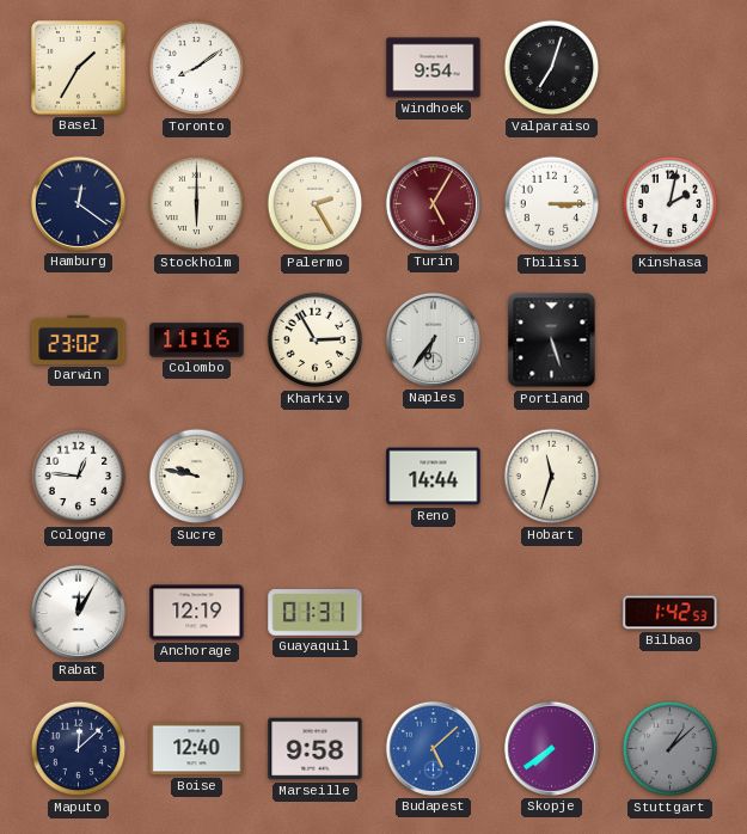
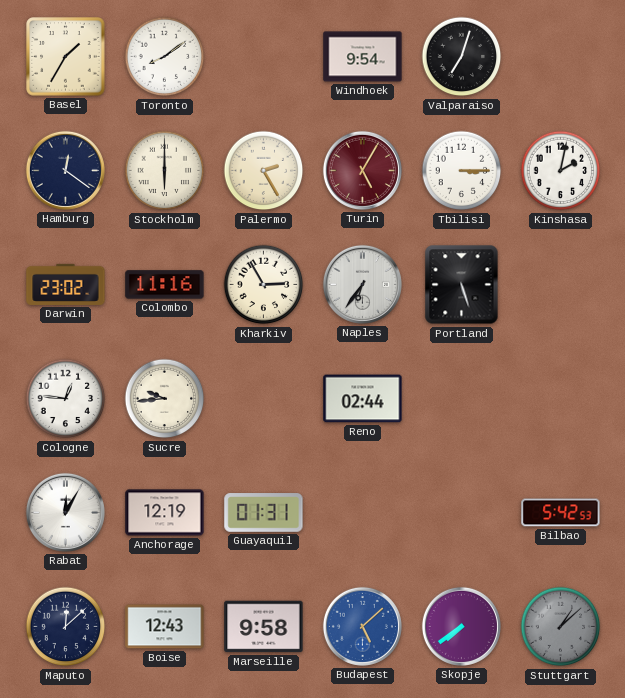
Sucre: 9:47 -> 9:44 (165, 399)
Reno: 14:44 -> 02:44 (363, 399)
Hobart: 11:33 -> none (552, 477)
Bilbao: 1:42 -> 5:42 (561, 513)
Boise: 12:40 -> 12:43 (165, 627)
